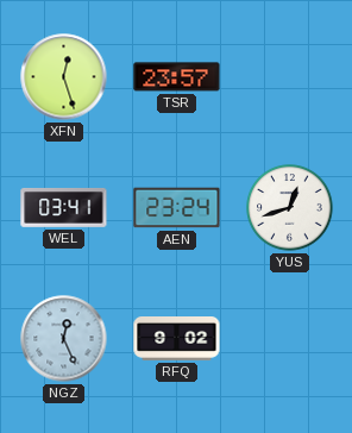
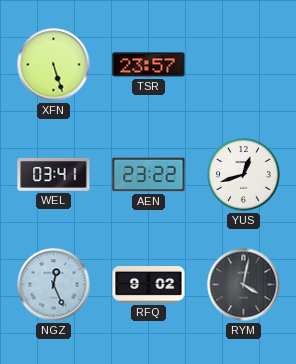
XFN: 12:27 -> 5:27 (54, 65)
AEN: 23:24 -> 23:22 (149, 175)
RYM: none -> 4:02 (244, 285)
